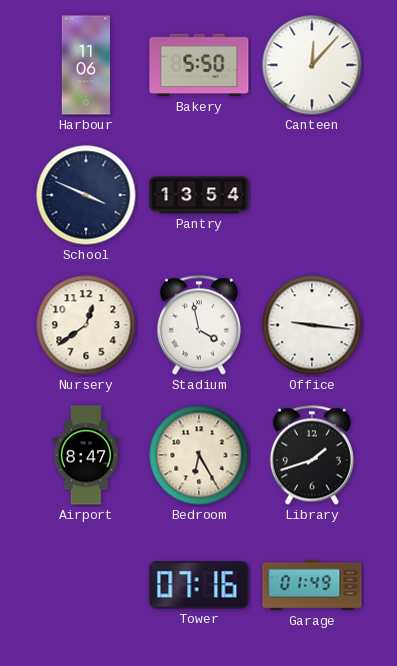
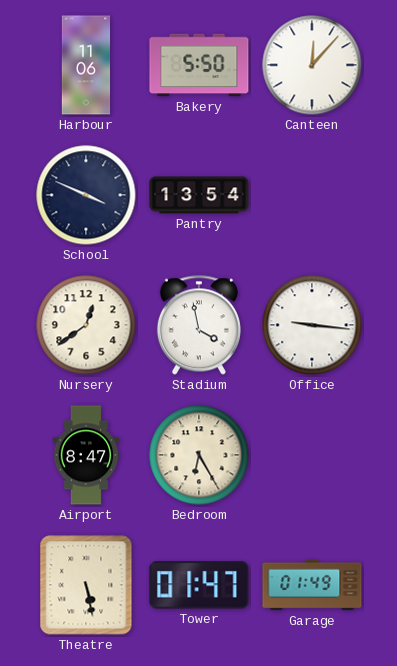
Library: 1:42 -> none (312, 455)
Theatre: none -> 5:28 (86, 585)
Tower: 07:16 -> 01:47 (199, 585)
